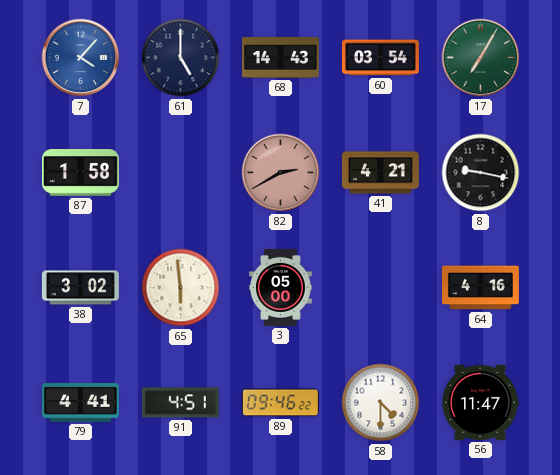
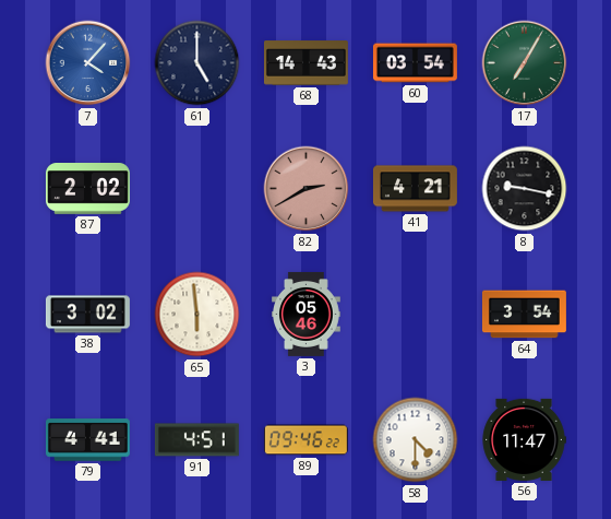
87: 1:58 -> 2:02 (87, 189)
3: 05:00 -> 05:46 (307, 314)
64: 4:16 -> 3:54 (524, 315)
